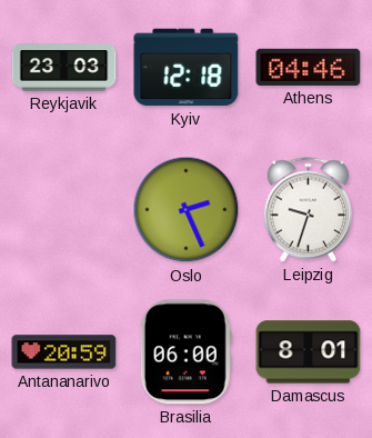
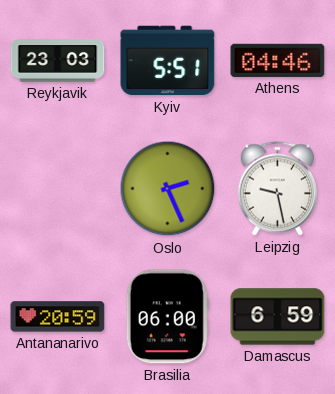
Kyiv: 12:18 -> 5:51 (168, 61)
Leipzig: 9:33 -> 9:28 (277, 189)
Damascus: 8:01 -> 6:59 (278, 317)
